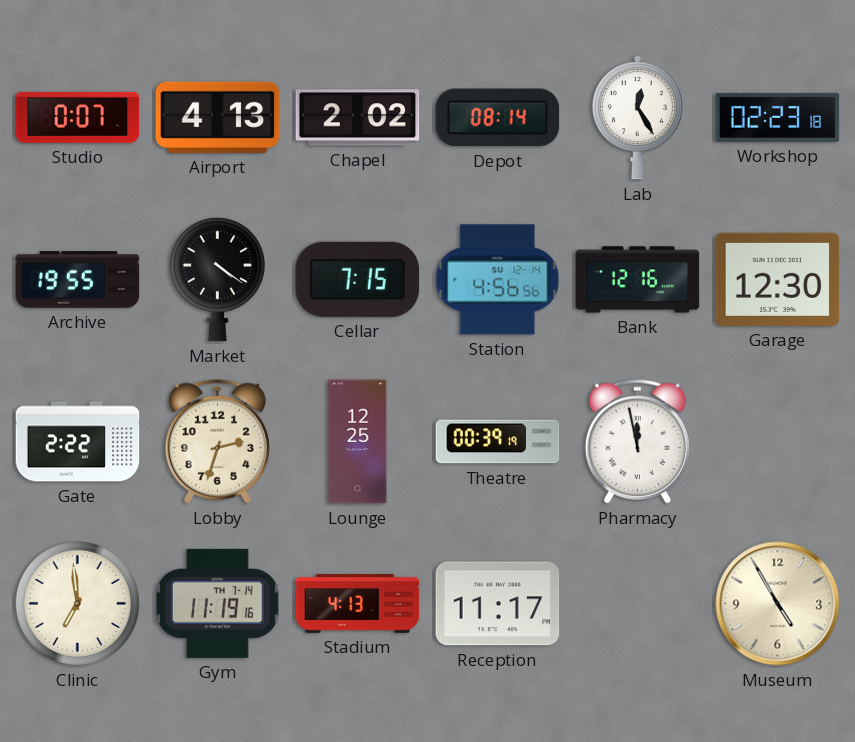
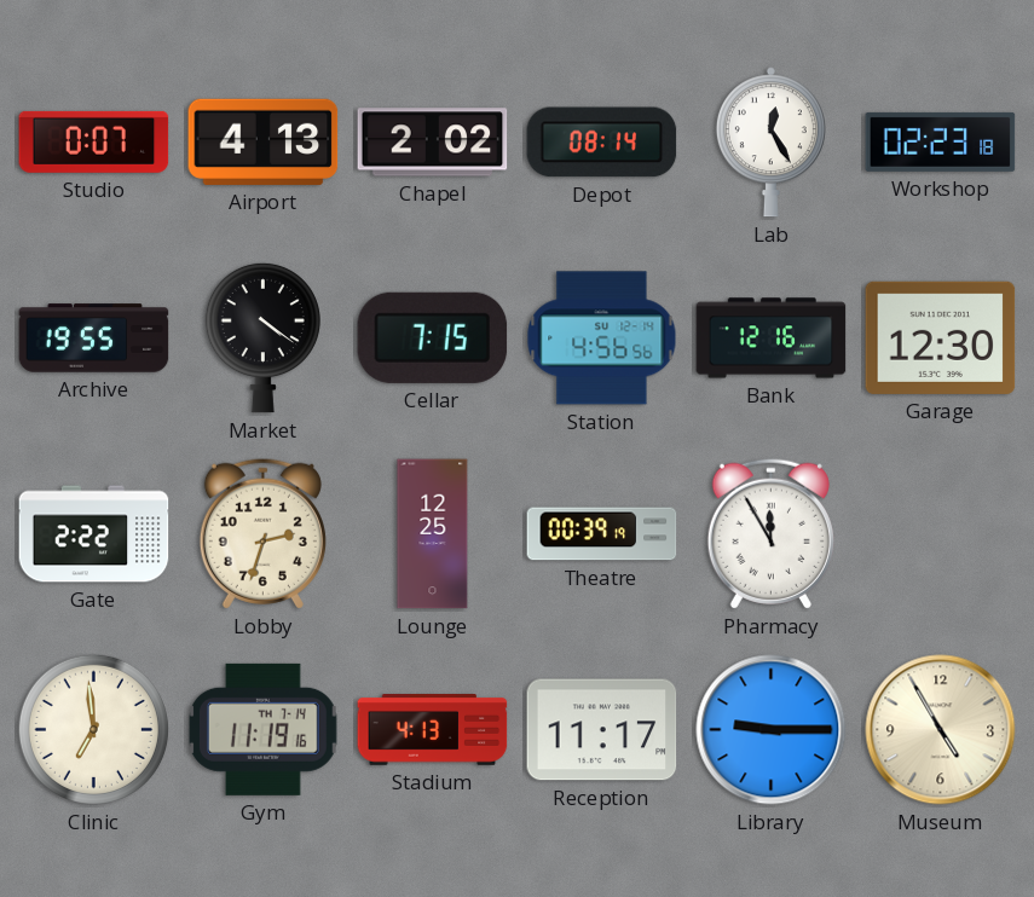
Pharmacy: 11:58 -> 11:55 (770, 533)
Library: none -> 9:15 (772, 730)
